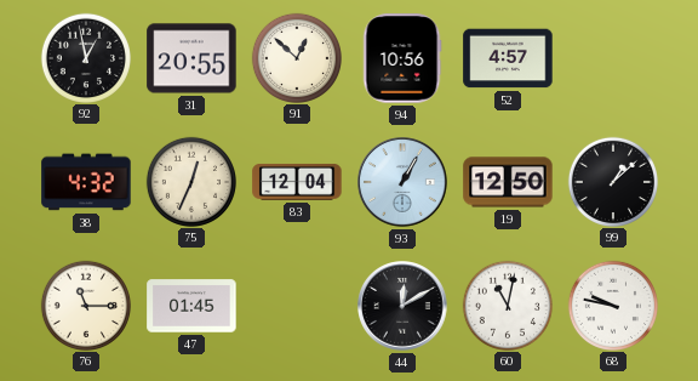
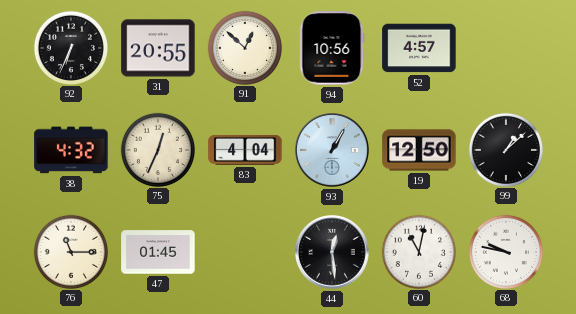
92: 12:58 -> 6:34 (70, 47)
83: 12:04 -> 4:04 (245, 150)
44: 12:10 -> 12:29 (332, 252)
